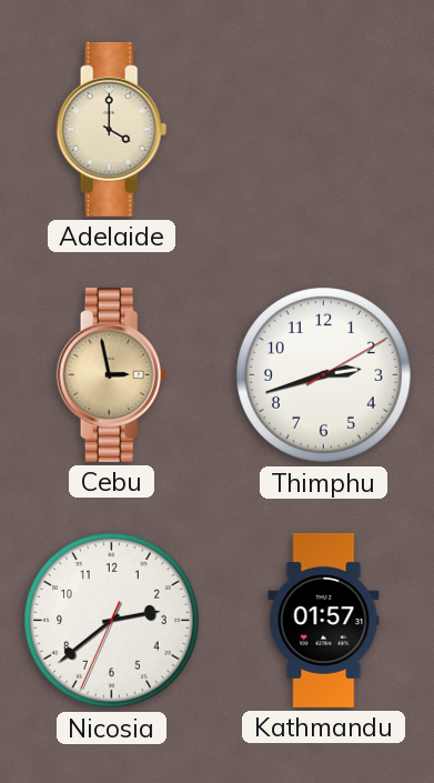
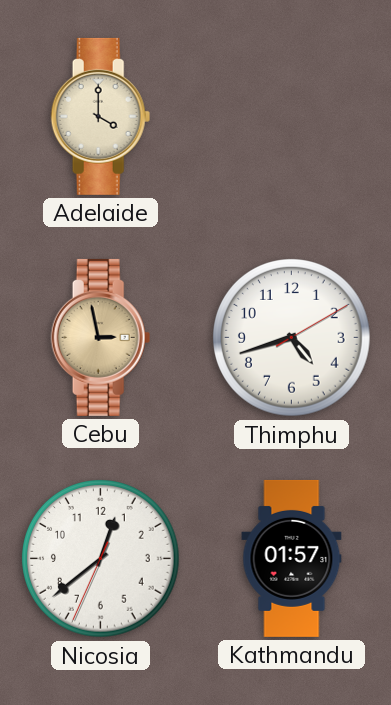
Thimphu: 2:42 -> 4:42 (292, 338)
Nicosia: 2:38 -> 12:38 (101, 559)
